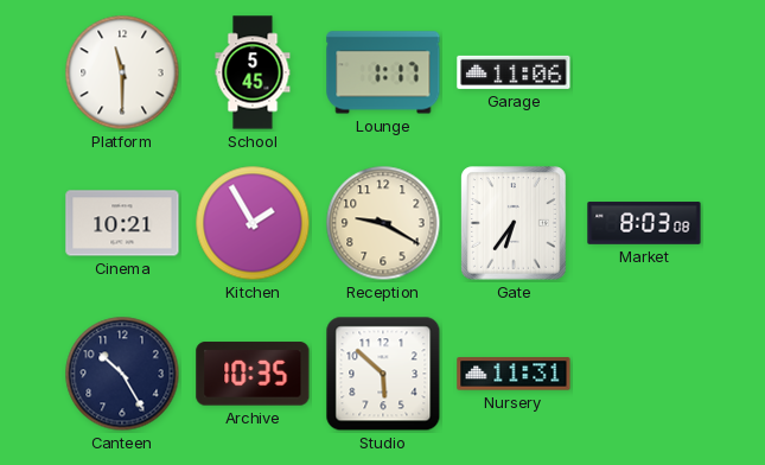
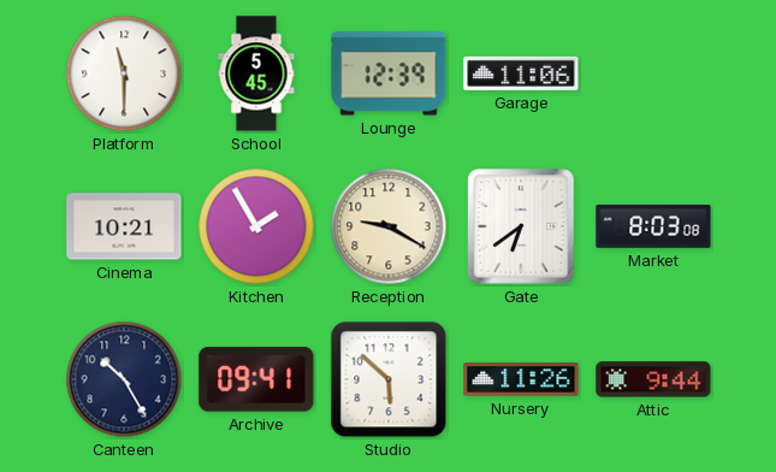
Lounge: 1:17 -> 12:39 (389, 73)
Gate: 6:36 -> 6:39 (521, 226)
Archive: 10:35 -> 09:41 (256, 379)
Nursery: 11:31 -> 11:26 (521, 379)
Attic: none -> 9:44 (653, 379)
